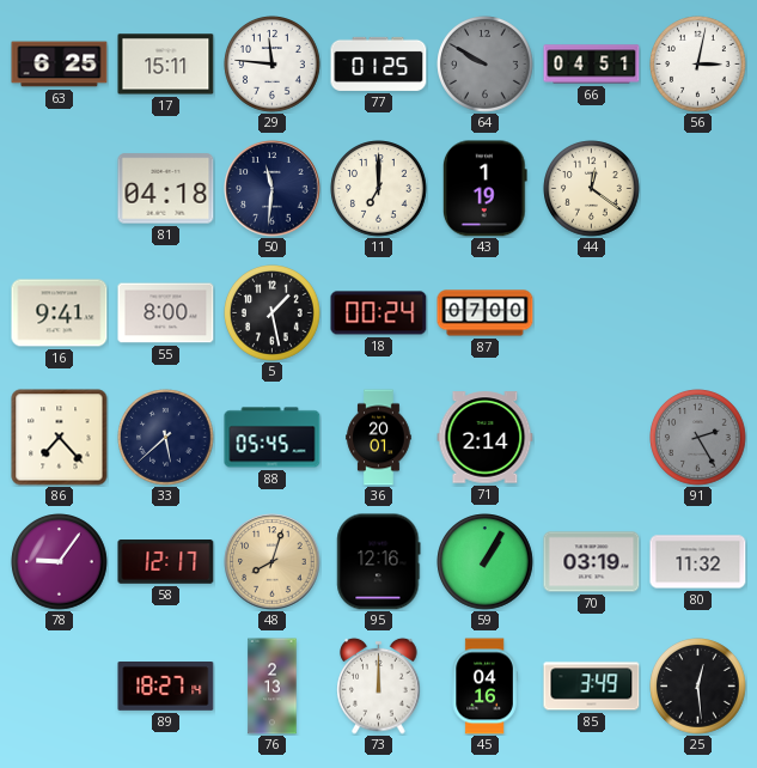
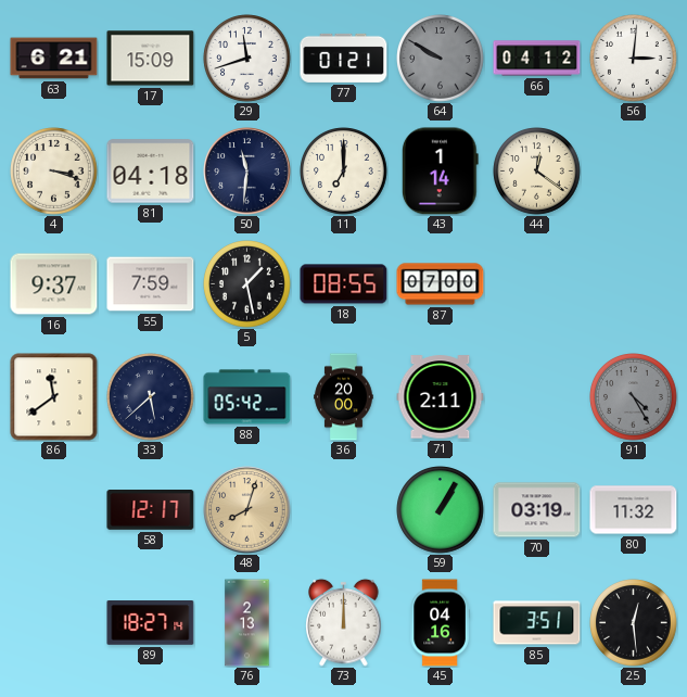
63: 6:25 -> 6:21 (54, 59)
17: 15:11 -> 15:09 (151, 59)
29: 11:46 -> 11:42 (247, 59)
77: 01:25 -> 01:21 (344, 58)
66: 04:51 -> 04:12 (537, 59)
56: 3:02 -> 3:01 (634, 59)
4: none -> 3:18 (54, 172)
43: 1:19 -> 1:14 (440, 172)
16: 9:41 -> 9:37 (54, 284)
55: 8:00 -> 7:59 (151, 284)
18: 00:24 -> 08:55 (344, 284)
86: 7:23 -> 11:39 (54, 397)
88: 05:45 -> 05:42 (247, 397)
36: 20:01 -> 20:00 (344, 397)
71: 2:14 -> 2:11 (441, 397)
91: 2:25 -> 4:25 (634, 397)
78: 9:06 -> none (60, 562)
95: 12:16 -> none (379, 562)
85: 3:49 -> 3:51 (537, 623)
